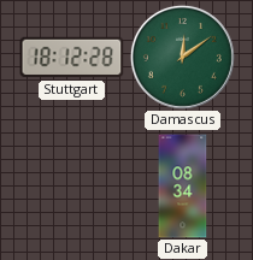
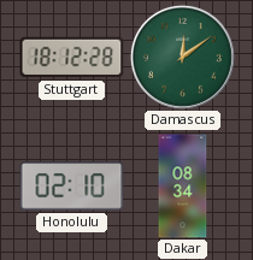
Honolulu: none -> 02:10 (72, 187)
